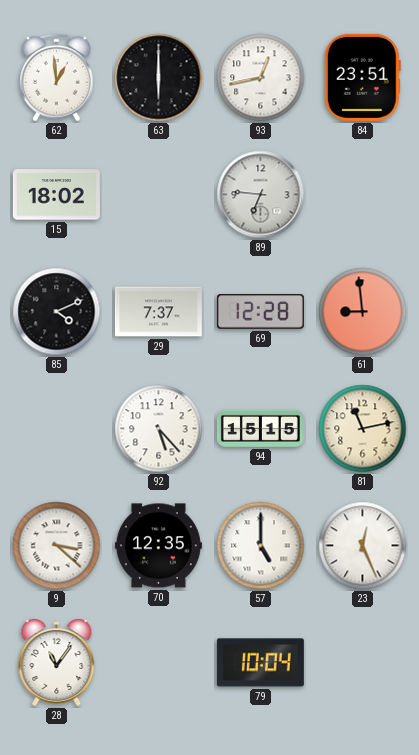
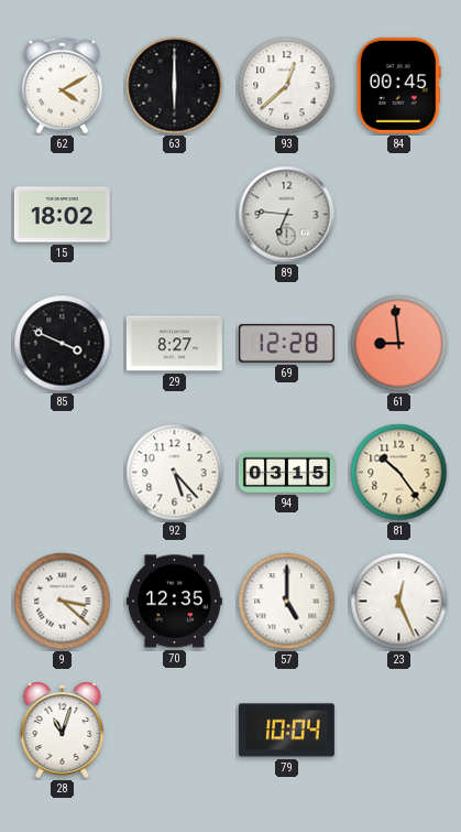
62: 12:59 -> 4:10 (63, 86)
93: 12:43 -> 12:38 (287, 86)
84: 23:51 -> 00:45 (398, 85)
85: 4:11 -> 3:49 (63, 344)
29: 7:37 -> 8:27 (174, 344)
94: 15:15 -> 03:15 (286, 472)
81: 11:13 -> 10:24 (399, 473)
28: 11:06 -> 11:03 (63, 731)
